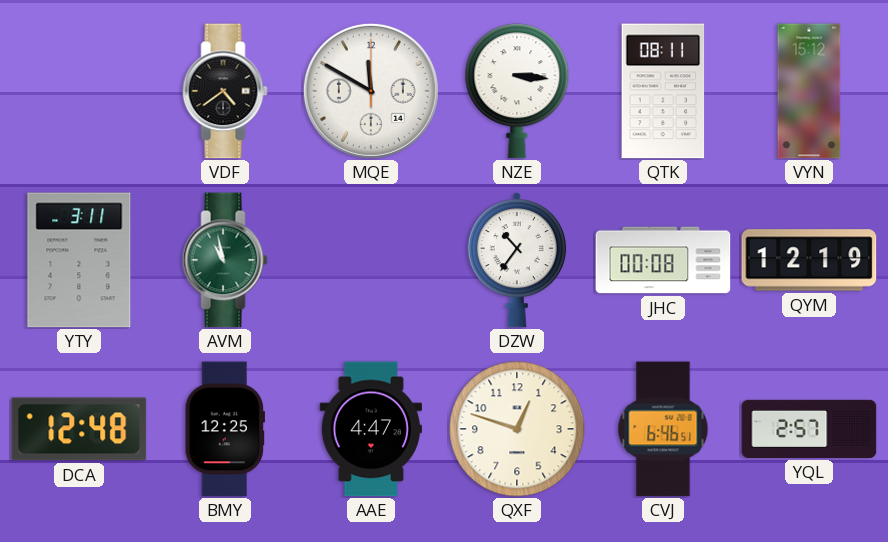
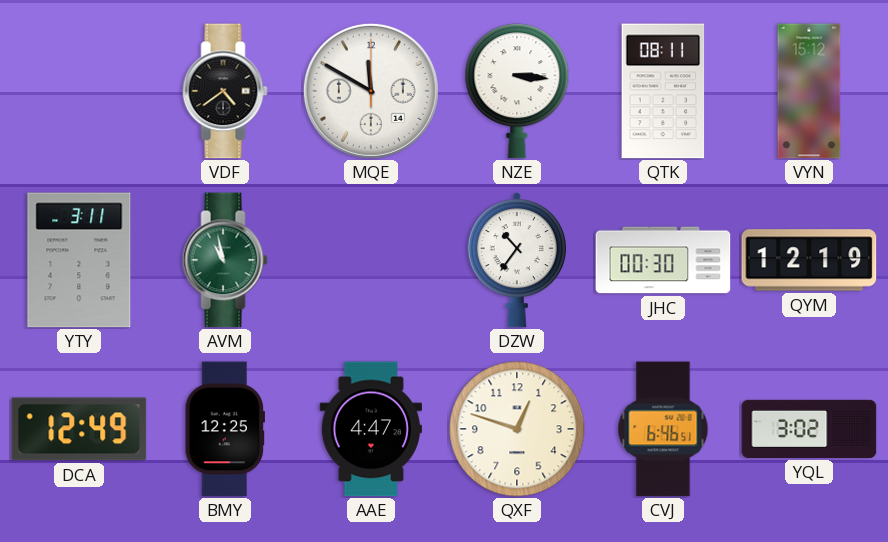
JHC: 00:08 -> 00:30 (663, 260)
DCA: 12:48 -> 12:49 (79, 429)
YQL: 2:57 -> 3:02 (809, 429)
